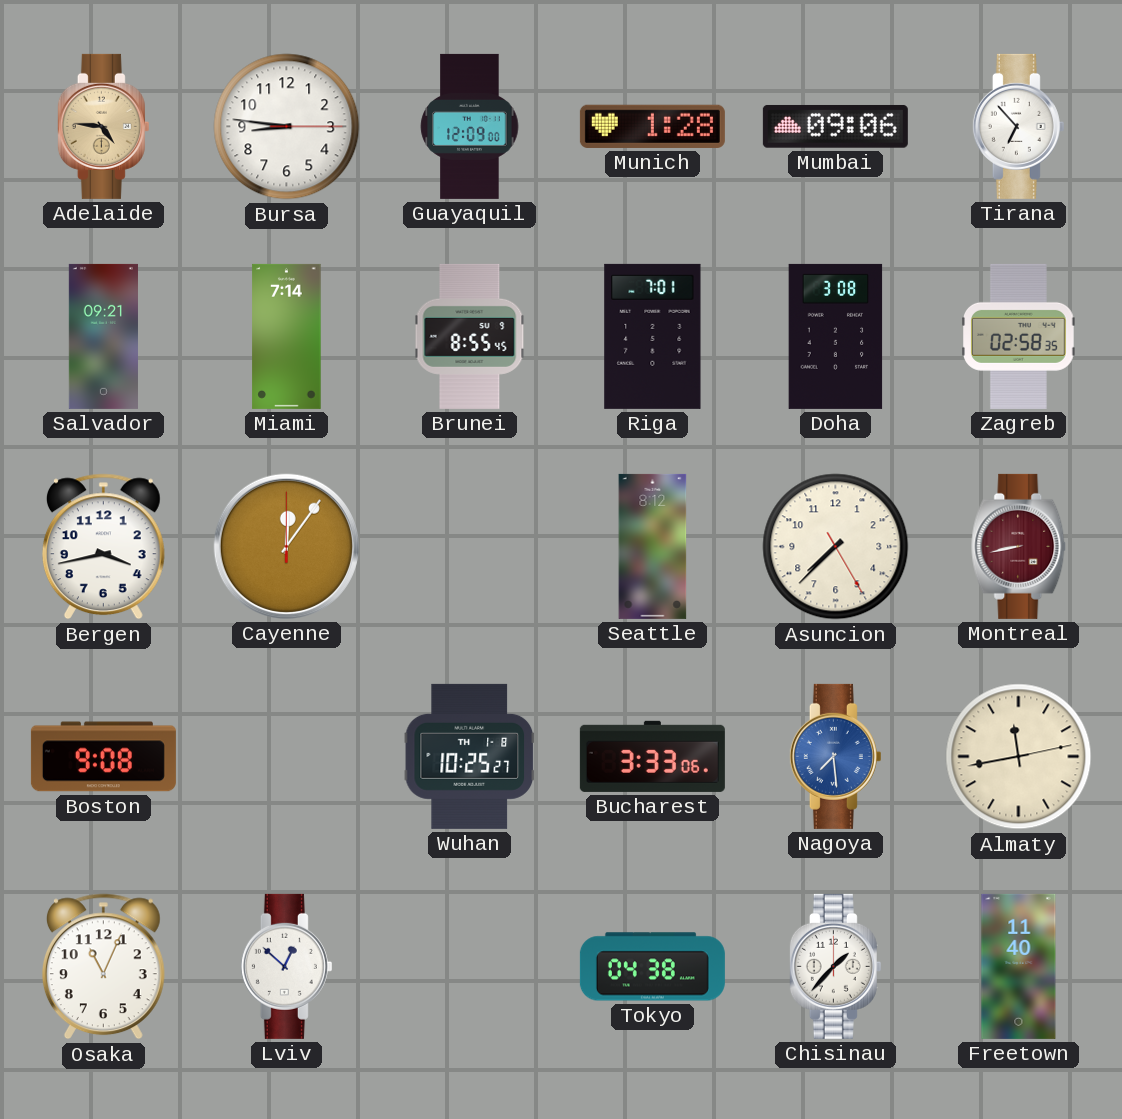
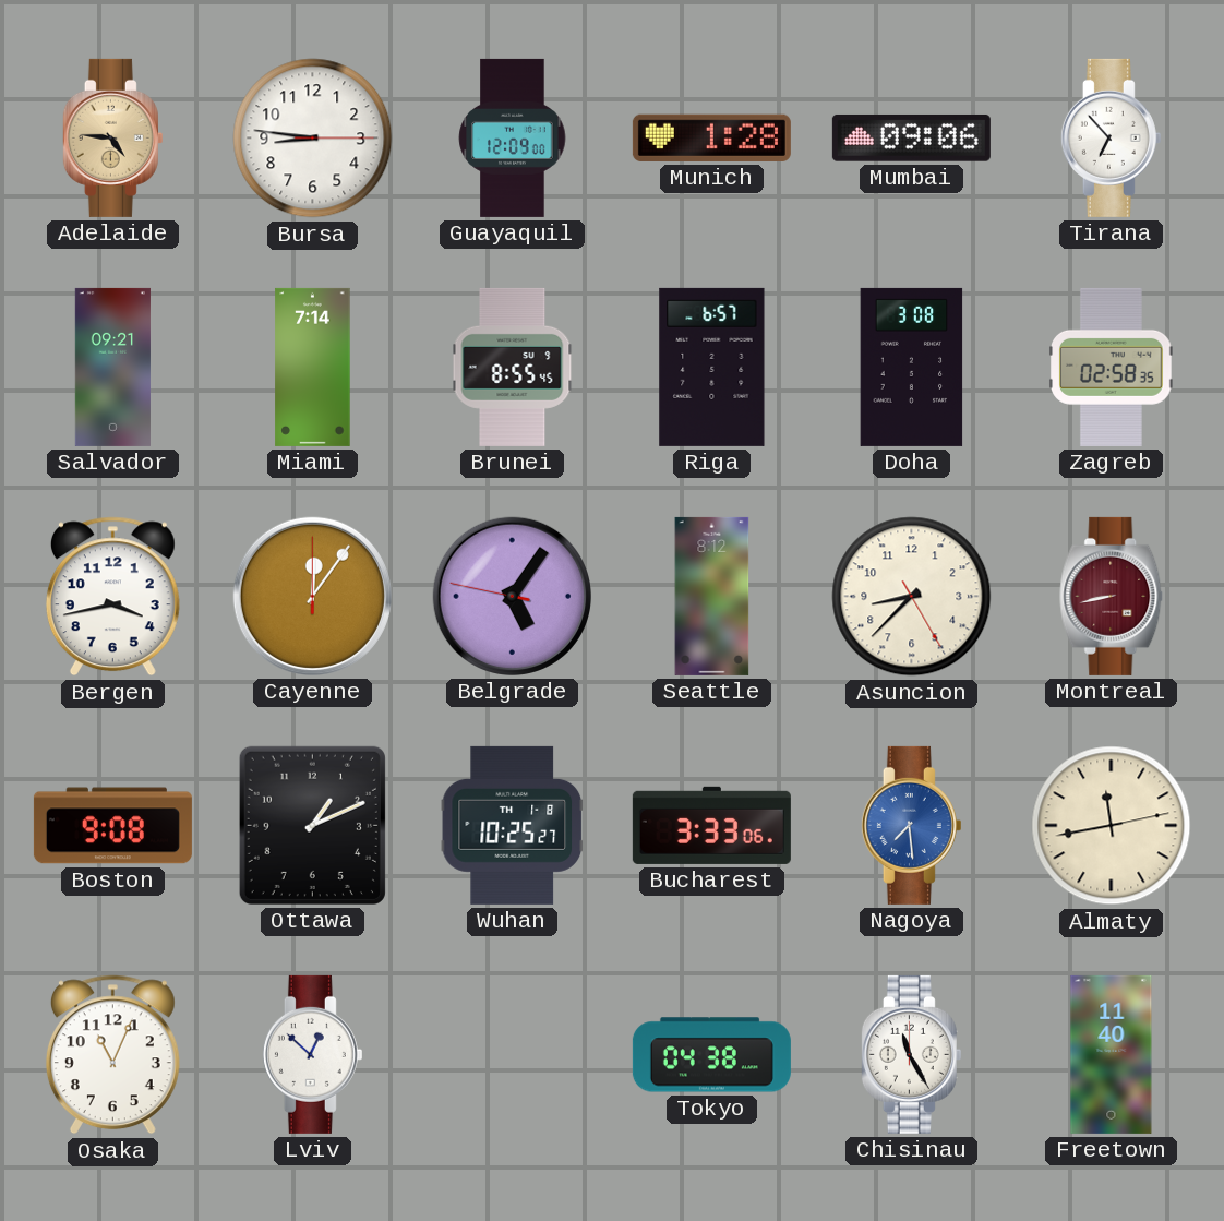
Riga: 7:01 -> 6:57 (712, 367)
Belgrade: none -> 5:05 (512, 596)
Asuncion: 7:37 -> 8:37 (912, 597)
Ottawa: none -> 1:11 (312, 825)
Chisinau: 1:37 -> 11:25 (911, 1054)
